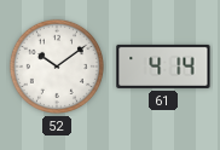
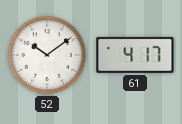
61: 4:14 -> 4:17 (135, 55)
